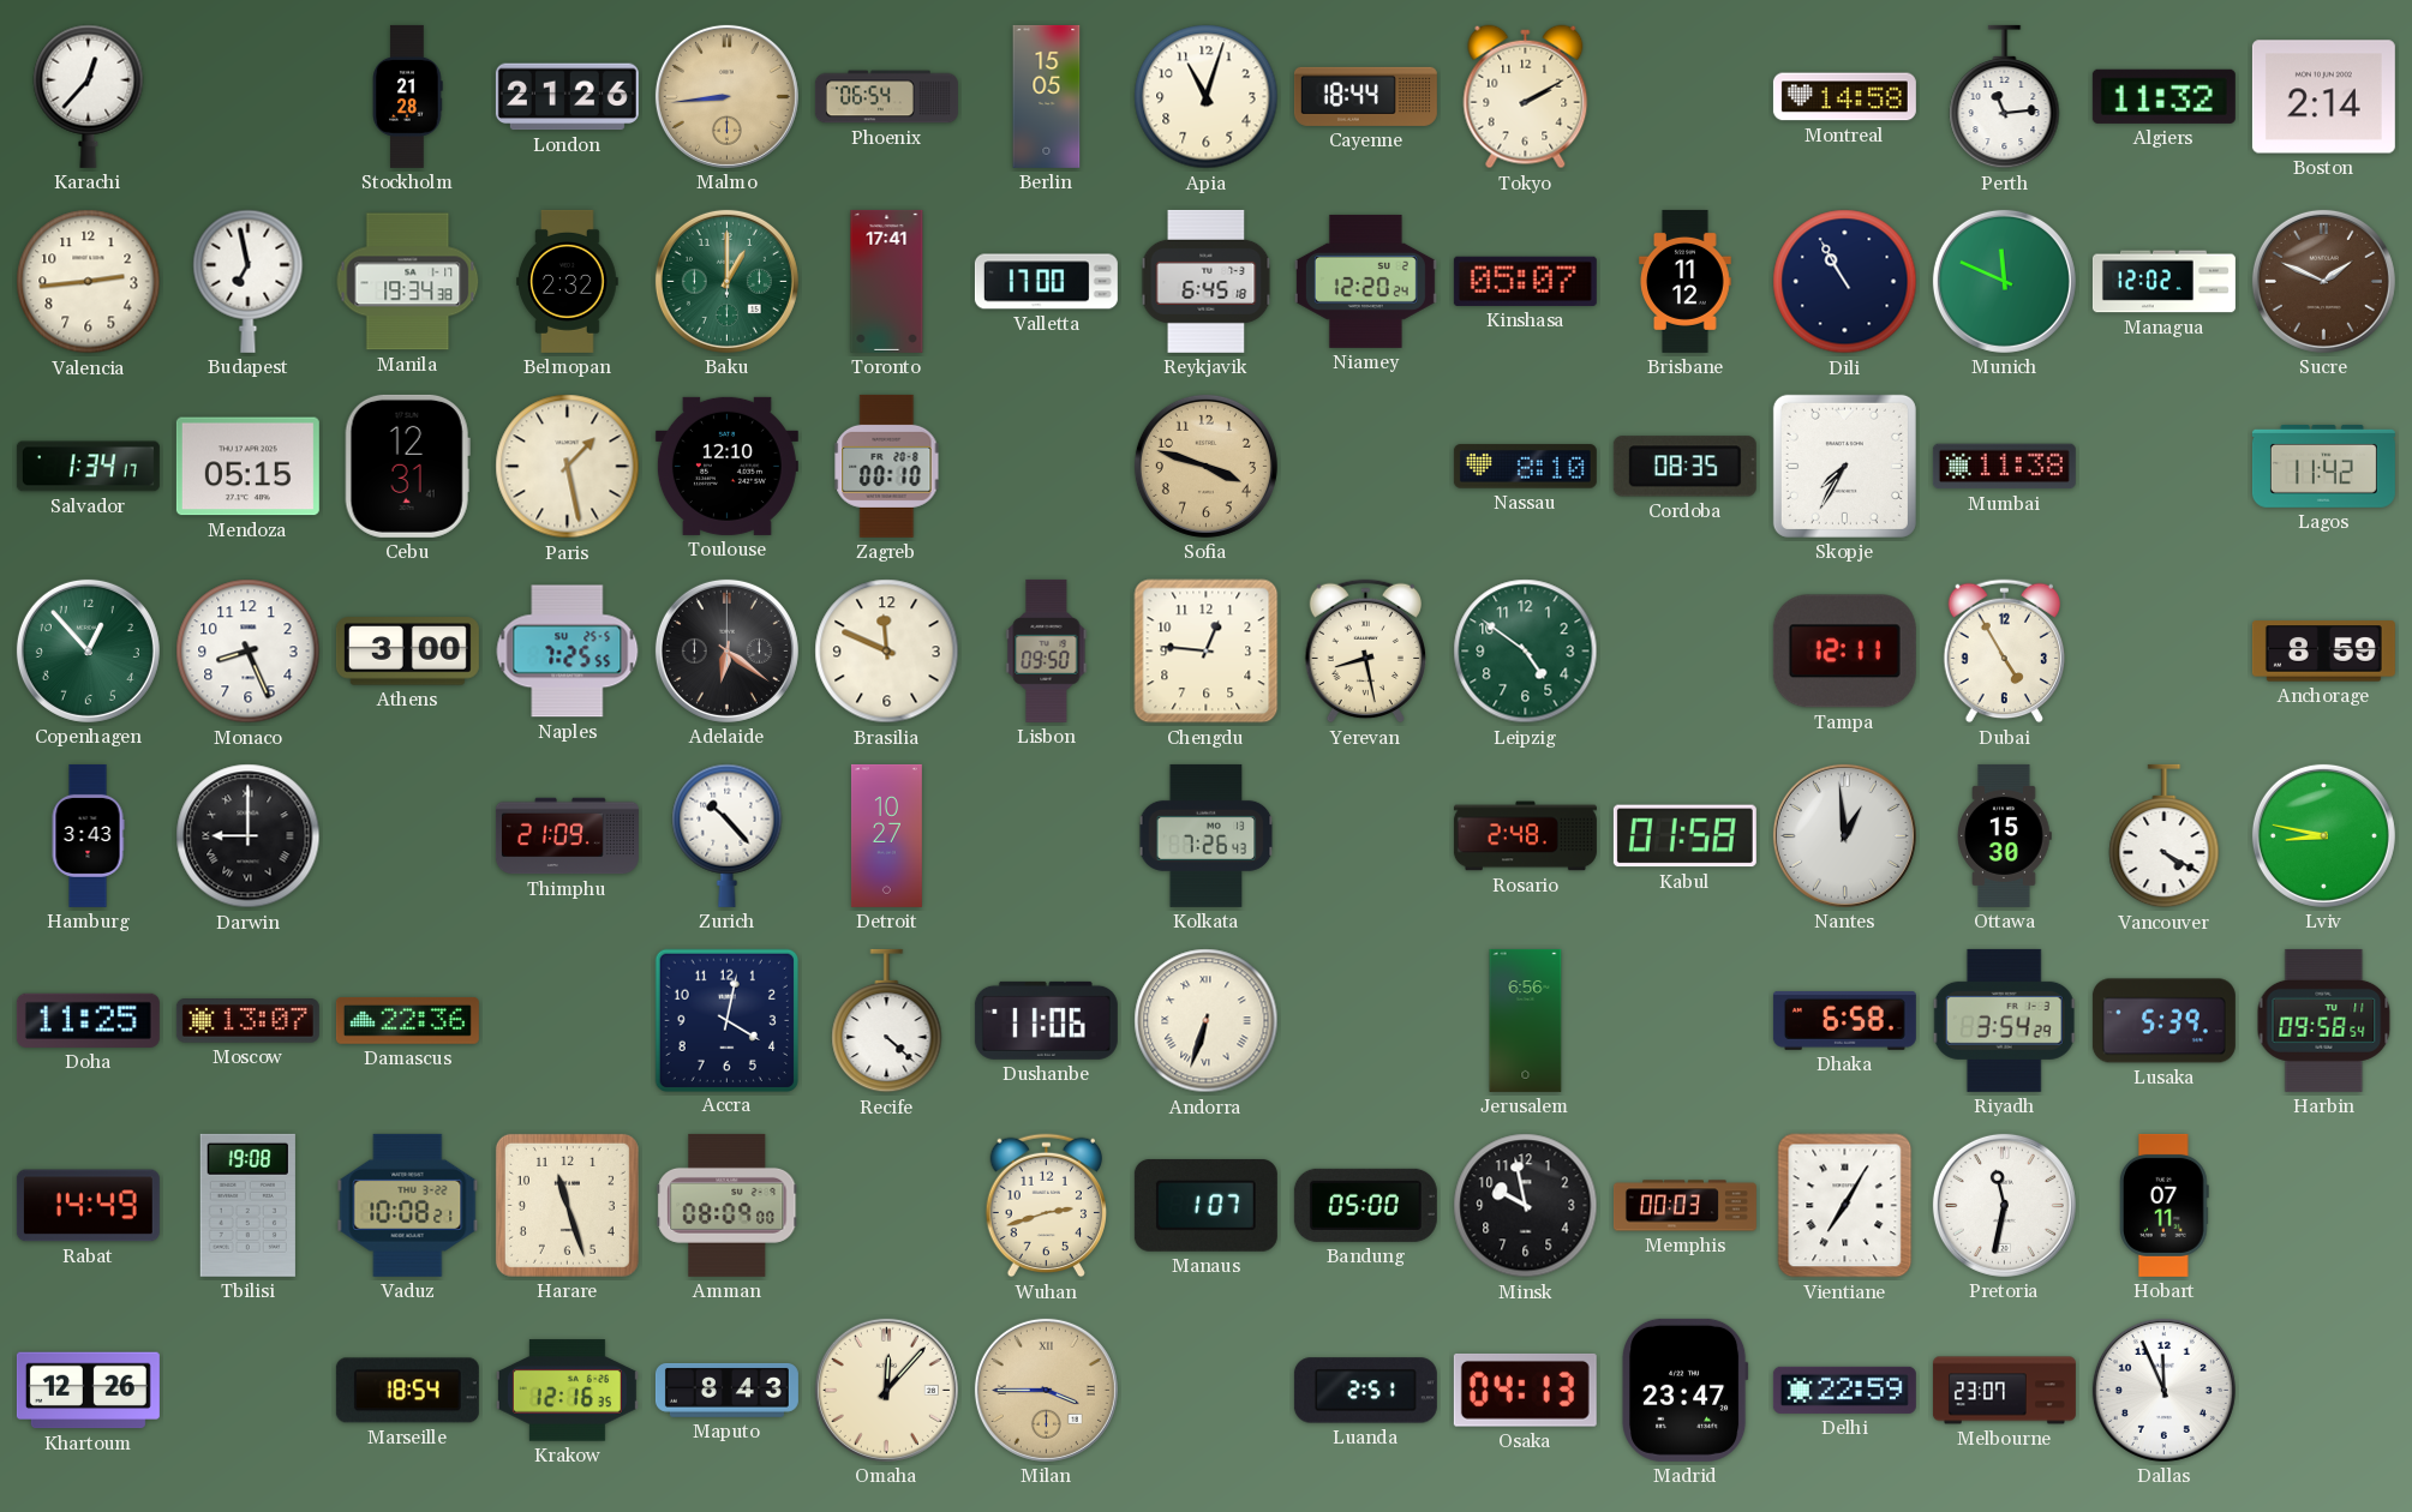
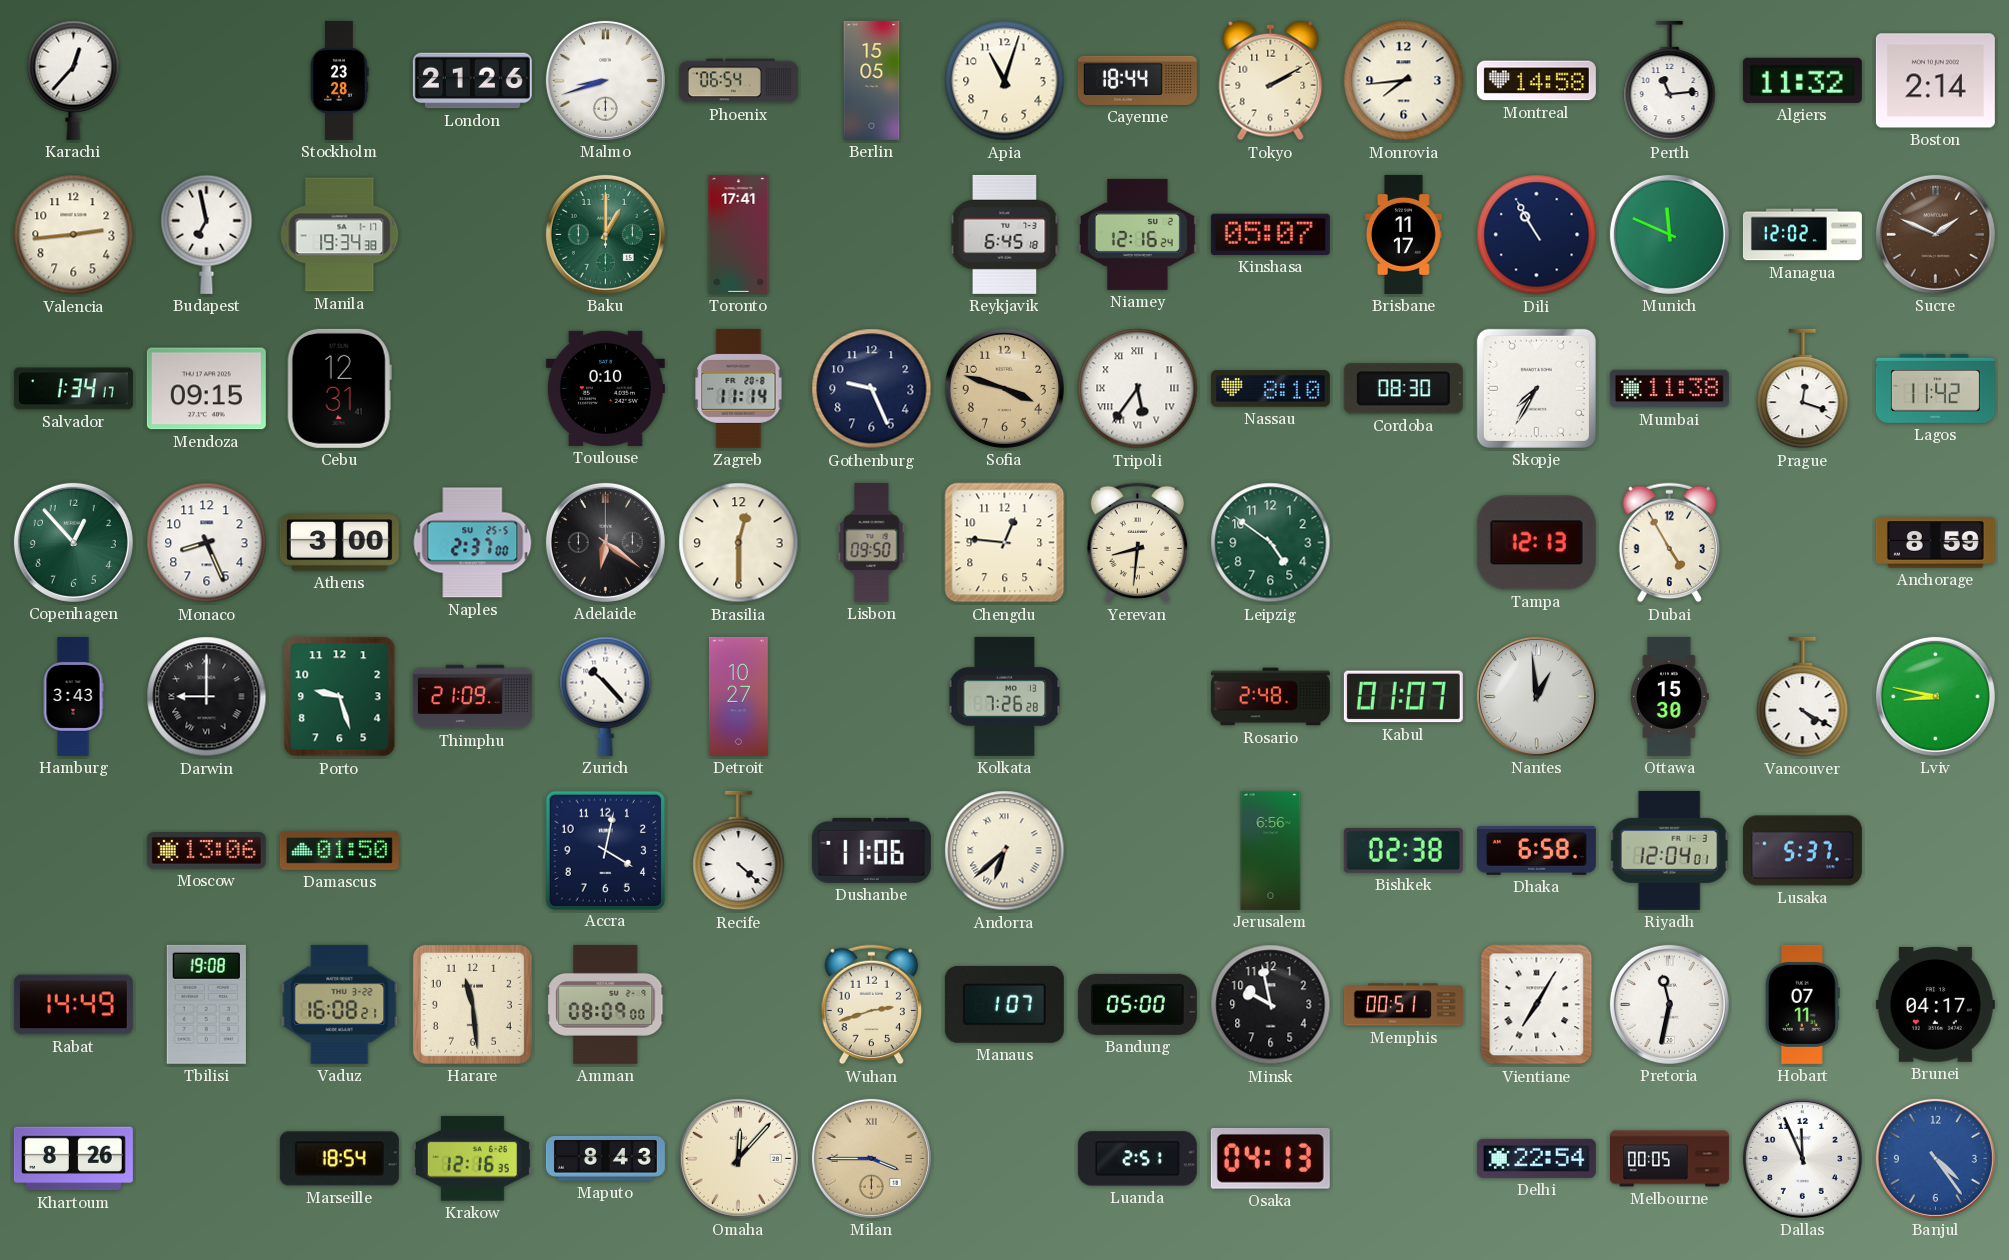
Stockholm: 21:28 -> 23:28 (340, 80)
Malmo: 8:44 -> 8:42 (605, 80)
Malmo dial: champagne -> white (605, 80)
Monrovia: none -> 7:44 (1404, 81)
Belmopan: 2:32 -> none (568, 281)
Valletta: 17:00 -> none (1046, 282)
Niamey: 12:20 -> 12:16 (1137, 234)
Brisbane: 11:12 -> 11:17 (1404, 234)
Mendoza: 05:15 -> 09:15 (206, 389)
Paris: 1:28 -> none (568, 467)
Toulouse: 12:10 -> 0:10 (605, 388)
Zagreb: 00:10 -> 11:14 (739, 388)
Gothenburg: none -> 9:26 (872, 389)
Tripoli: none -> 5:36 (1138, 389)
Cordoba: 08:35 -> 08:30 (1403, 389)
Prague: none -> 12:18 (1803, 389)
Naples: 7:25 -> 2:37 (473, 543)
Brasilia: 11:49 -> 12:30 (739, 543)
Yerevan: 8:28 -> 8:31 (1137, 543)
Tampa: 12:11 -> 12:13 (1536, 543)
Porto: none -> 9:27 (340, 697)
Kolkata: 7:26:43 -> 7:26:28 (1005, 696)
Kabul: 01:58 -> 01:07 (1403, 697)
Doha: 11:25 -> none (88, 1020)
Moscow: 13:07 -> 13:06 (206, 851)
Damascus: 22:36 -> 01:50 (339, 850)
Andorra: 6:33 -> 6:38 (1005, 851)
Bishkek: none -> 02:38 (1403, 850)
Riyadh: 3:54 -> 12:04 (1670, 850)
Lusaka: 5:39 -> 5:37 (1802, 851)
Harbin: 09:58 -> none (2324, 1020)
Vaduz: 10:08 -> 16:08 (340, 1004)
Harare: 11:27 -> 11:29 (472, 1004)
Memphis: 00:03 -> 00:51 (1403, 1005)
Brunei: none -> 04:17 (1935, 1005)
Khartoum: 12:26 -> 8:26 (73, 1159)
Madrid: 23:47 -> none (1684, 1390)
Delhi: 22:59 -> 22:54 (1536, 1158)
Melbourne: 23:07 -> 00:05 (1669, 1159)
Banjul: none -> 4:24 (1935, 1158)
